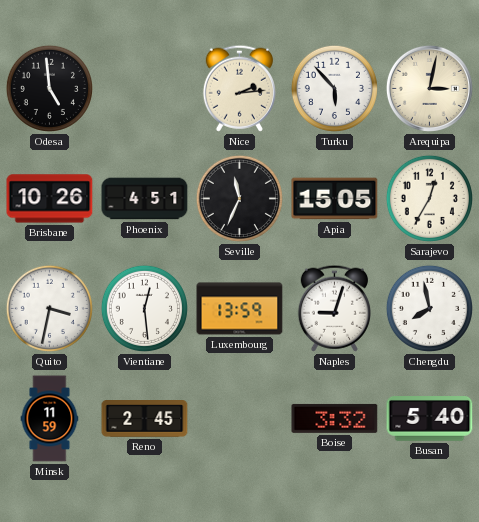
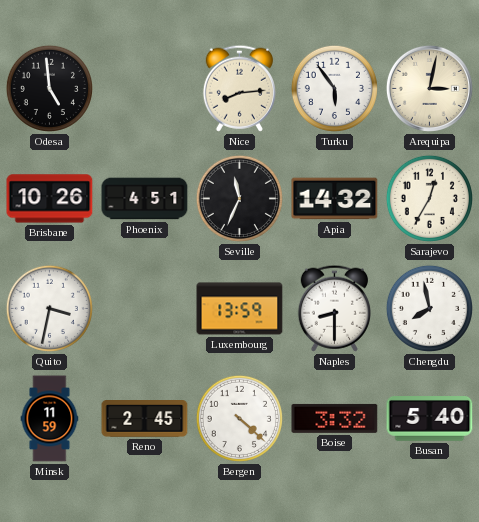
Nice: 2:14 -> 8:14 (239, 88)
Turku: 5:53 -> 5:54 (334, 88)
Apia: 15:05 -> 14:32 (335, 199)
Vientiane: 12:29 -> none (144, 308)
Naples: 9:03 -> 8:30 (334, 308)
Bergen: none -> 4:22 (239, 418)
